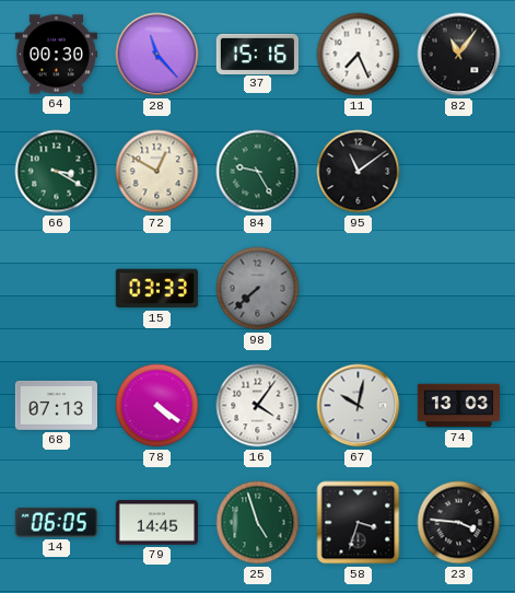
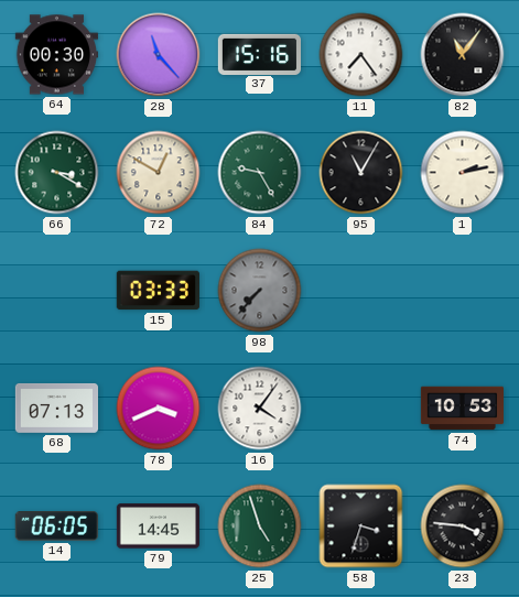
11: 7:26 -> 7:24 (361, 55)
95: 11:09 -> 11:05 (361, 173)
1: none -> 2:13 (463, 173)
98: 7:38 -> 7:37 (260, 291)
78: 4:21 -> 3:41 (159, 409)
67: 10:02 -> none (359, 406)
74: 13:03 -> 10:53 (462, 409)
